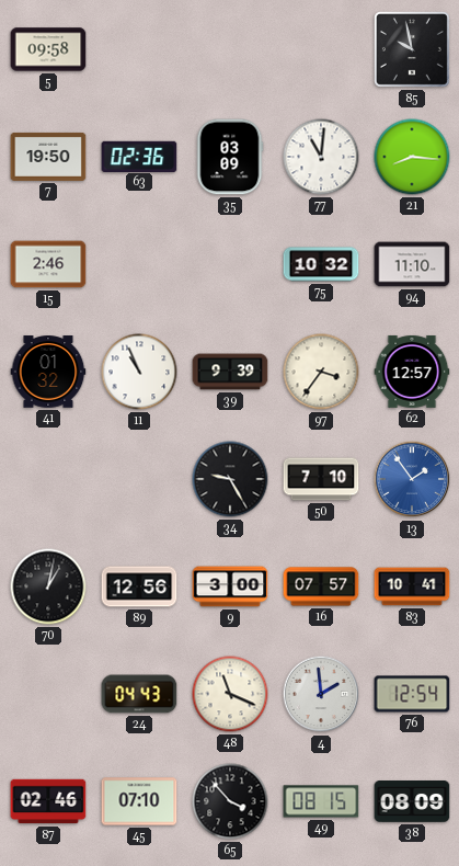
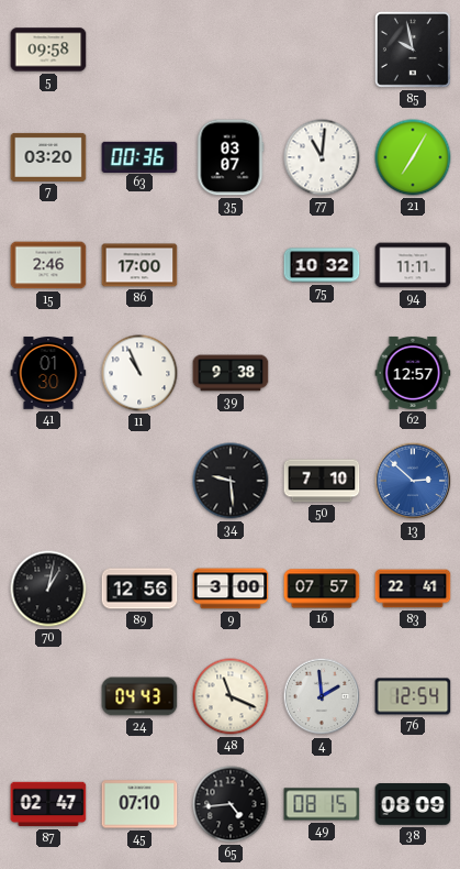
7: 19:50 -> 03:20 (48, 157)
63: 02:36 -> 00:36 (139, 156)
35: 03:09 -> 03:07 (231, 157)
21: 8:16 -> 7:05 (413, 157)
86: none -> 17:00 (139, 265)
94: 11:10 -> 11:11 (413, 265)
41: 01:32 -> 01:30 (48, 373)
39: 9:39 -> 9:38 (231, 373)
97: 3:36 -> none (321, 372)
34: 9:25 -> 9:29 (231, 481)
13: 1:54 -> 2:52 (413, 481)
83: 10:41 -> 22:41 (413, 588)
87: 02:46 -> 02:47 (48, 804)
65: 3:53 -> 4:44 (231, 804)
